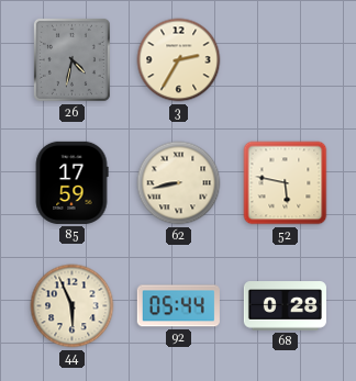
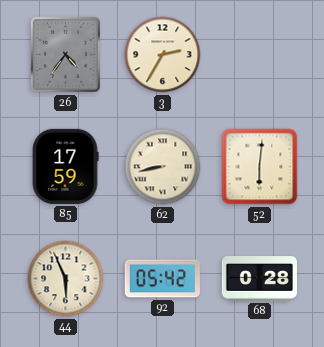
26: 4:32 -> 4:36 (65, 54)
52: 5:47 -> 6:01 (260, 167)
92: 05:44 -> 05:42 (162, 279)
